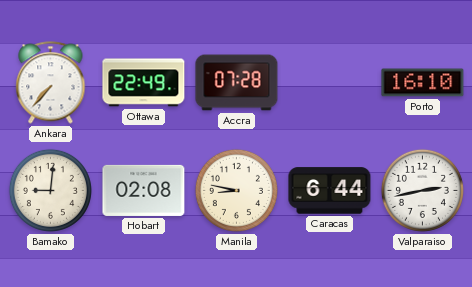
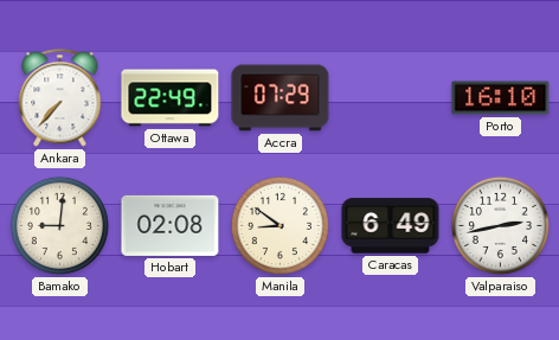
Accra: 07:28 -> 07:29 (281, 98)
Manila: 8:47 -> 8:51 (279, 225)
Caracas: 6:44 -> 6:49 (391, 226)
